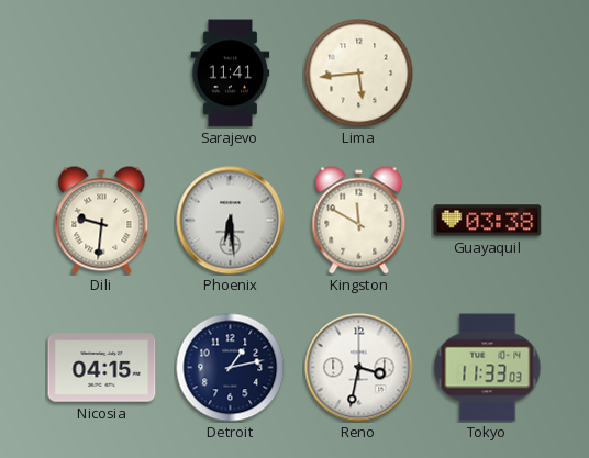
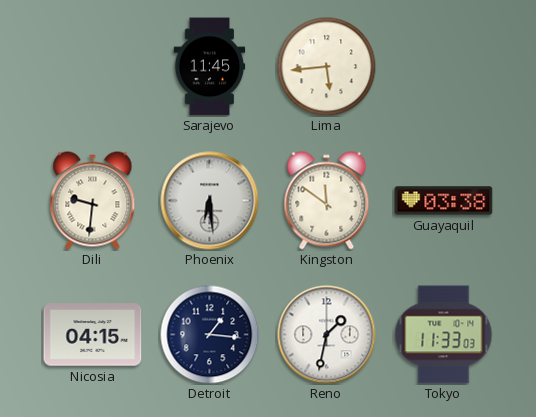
Sarajevo: 11:41 -> 11:45 (210, 67)
Kingston: 11:50 -> 11:51 (327, 201)
Detroit: 1:13 -> 1:16 (210, 335)
Reno: 3:32 -> 1:32 (327, 335)
